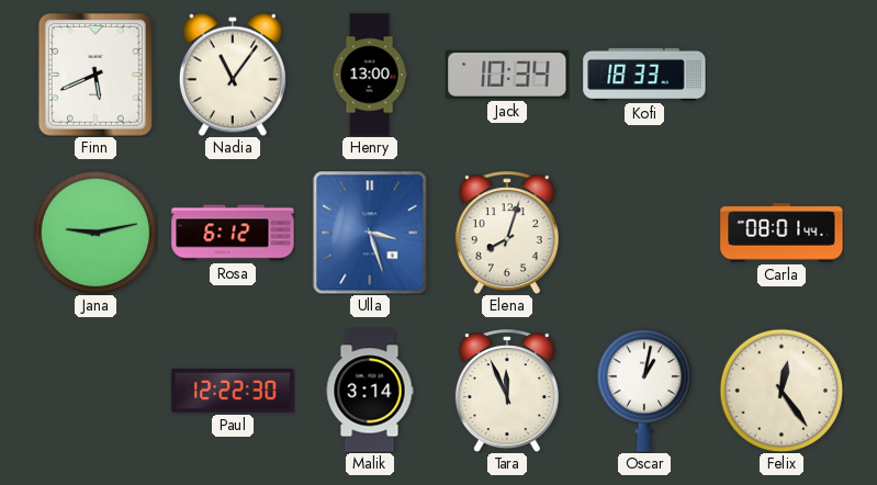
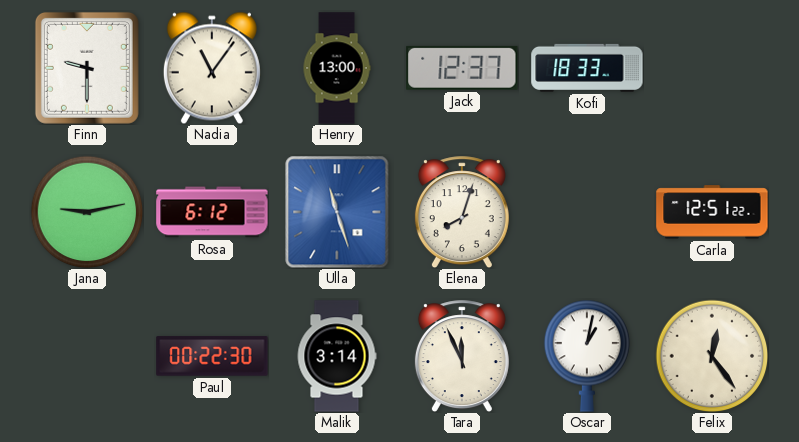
Finn: 5:41 -> 9:30 (87, 68)
Jack: 10:34 -> 12:37 (462, 68)
Ulla: 3:27 -> 11:27 (337, 212)
Carla: 08:01 -> 12:51 (712, 212)
Paul: 12:22 -> 00:22 (212, 356)
